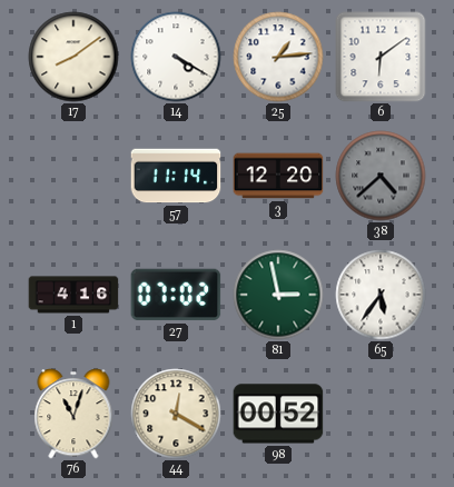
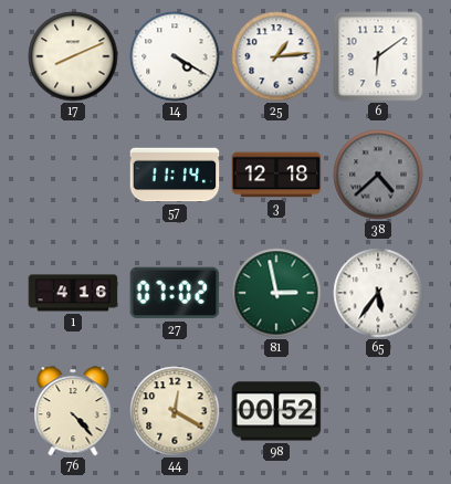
17: 8:09 -> 8:11 (73, 56)
3: 12:20 -> 12:18 (276, 175)
76: 11:03 -> 4:23 (73, 411)
